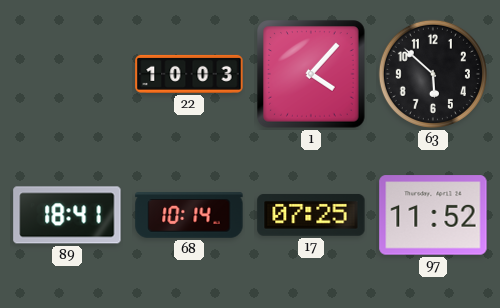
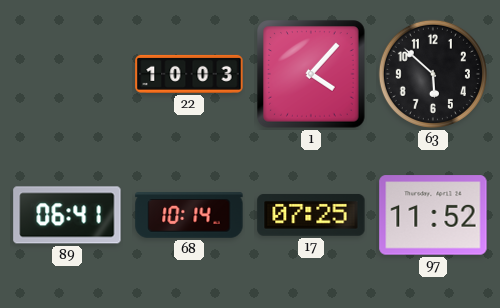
89: 18:41 -> 06:41 (67, 215)
